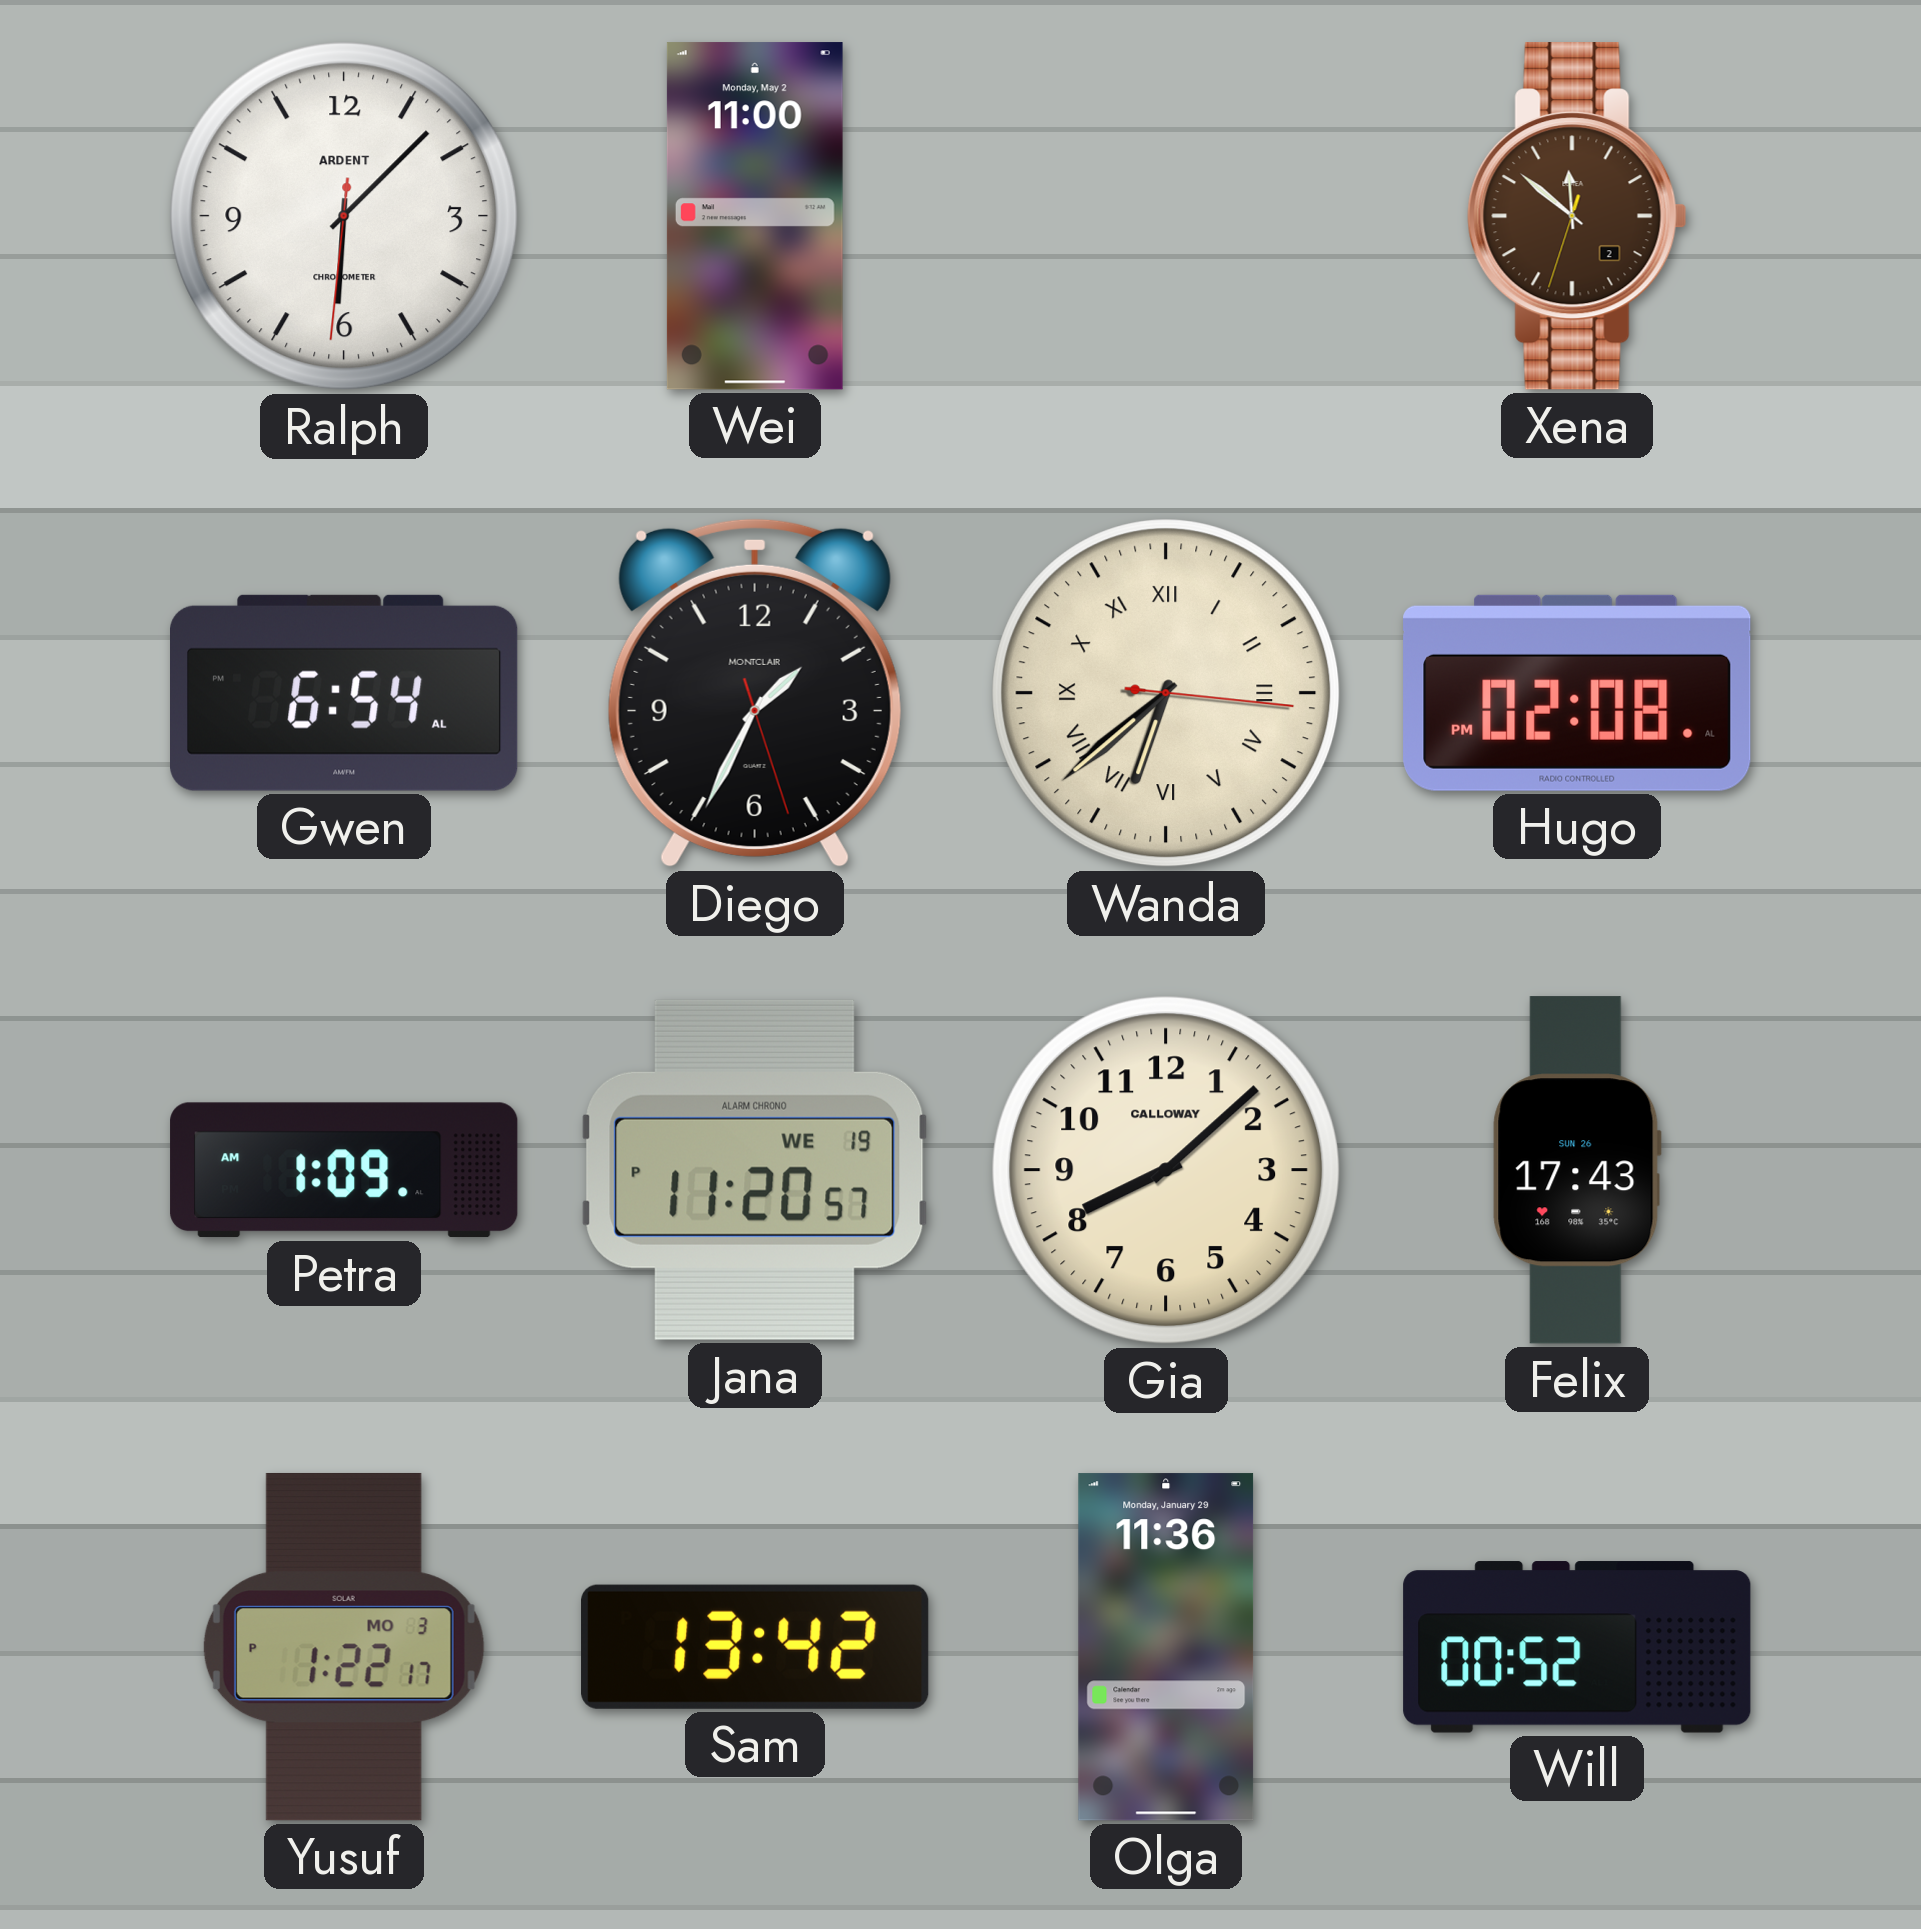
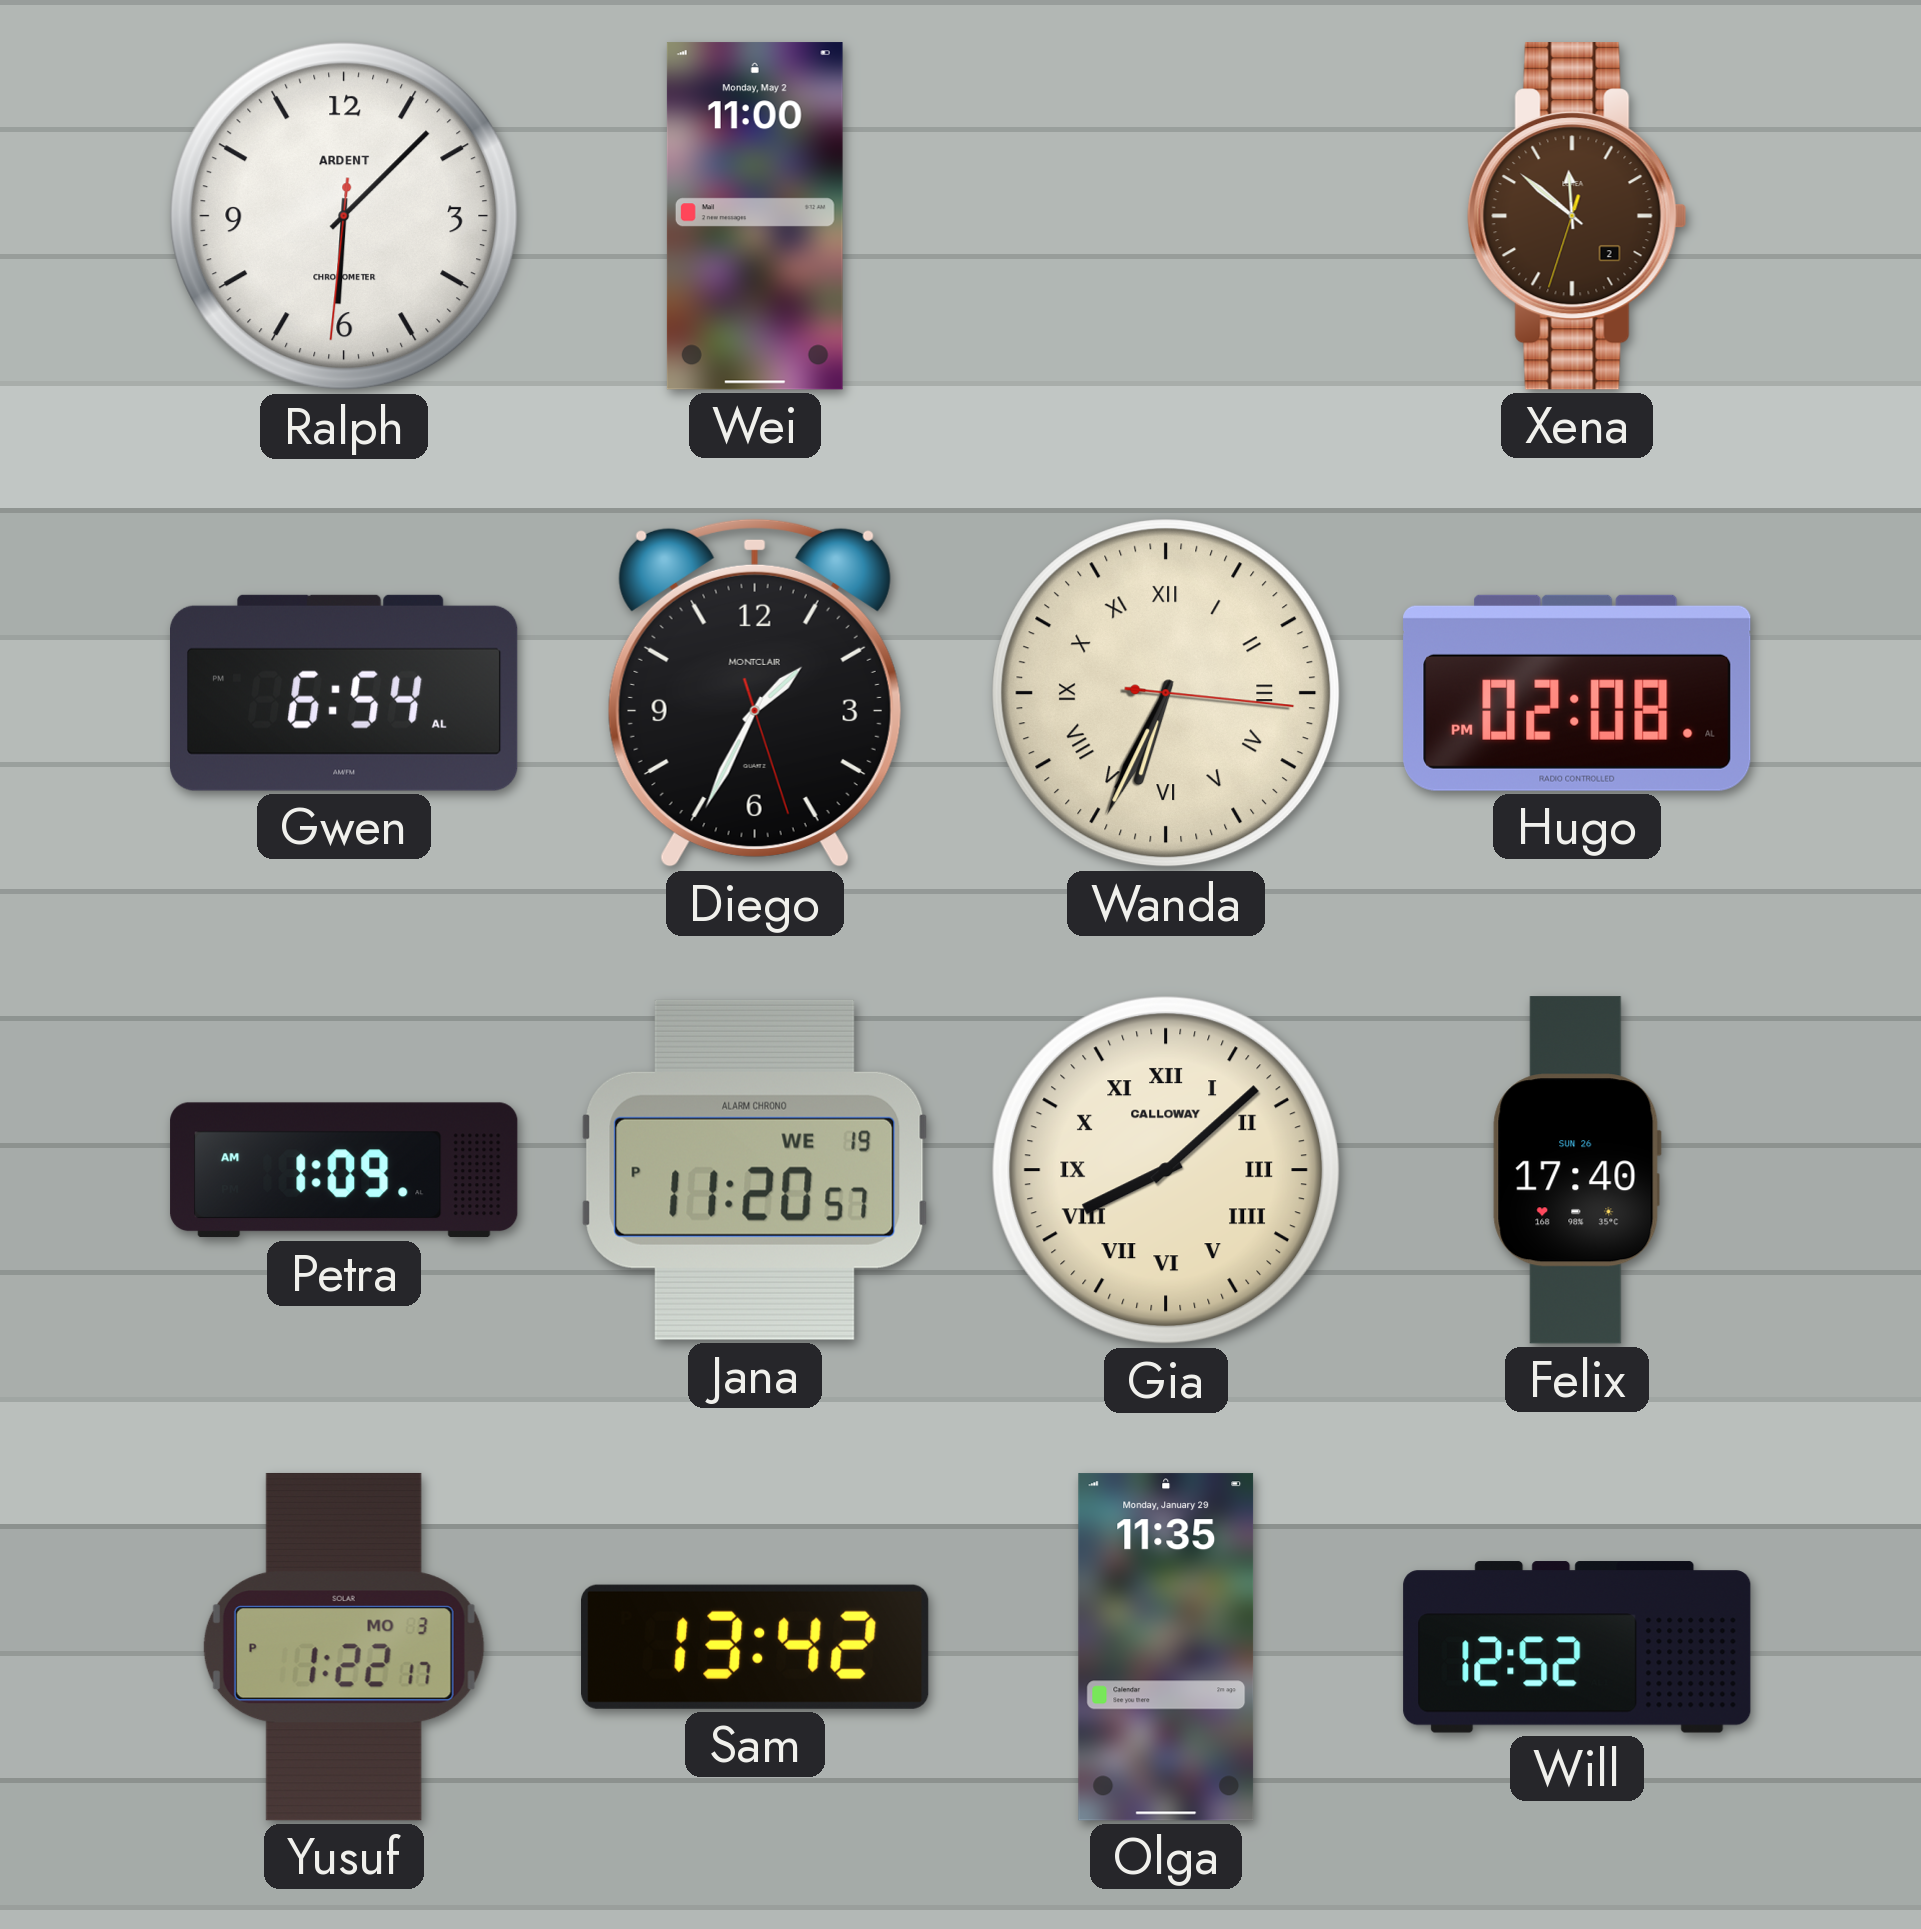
Wanda: 6:38 -> 6:34 (1166, 693)
Gia numerals: Arabic -> Roman (1166, 1170)
Felix: 17:43 -> 17:40 (1577, 1170)
Olga: 11:36 -> 11:35 (1166, 1647)
Will: 00:52 -> 12:52 (1577, 1647)
